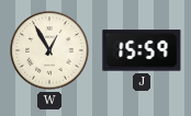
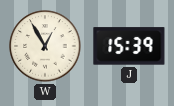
J: 15:59 -> 15:39 (129, 46)
